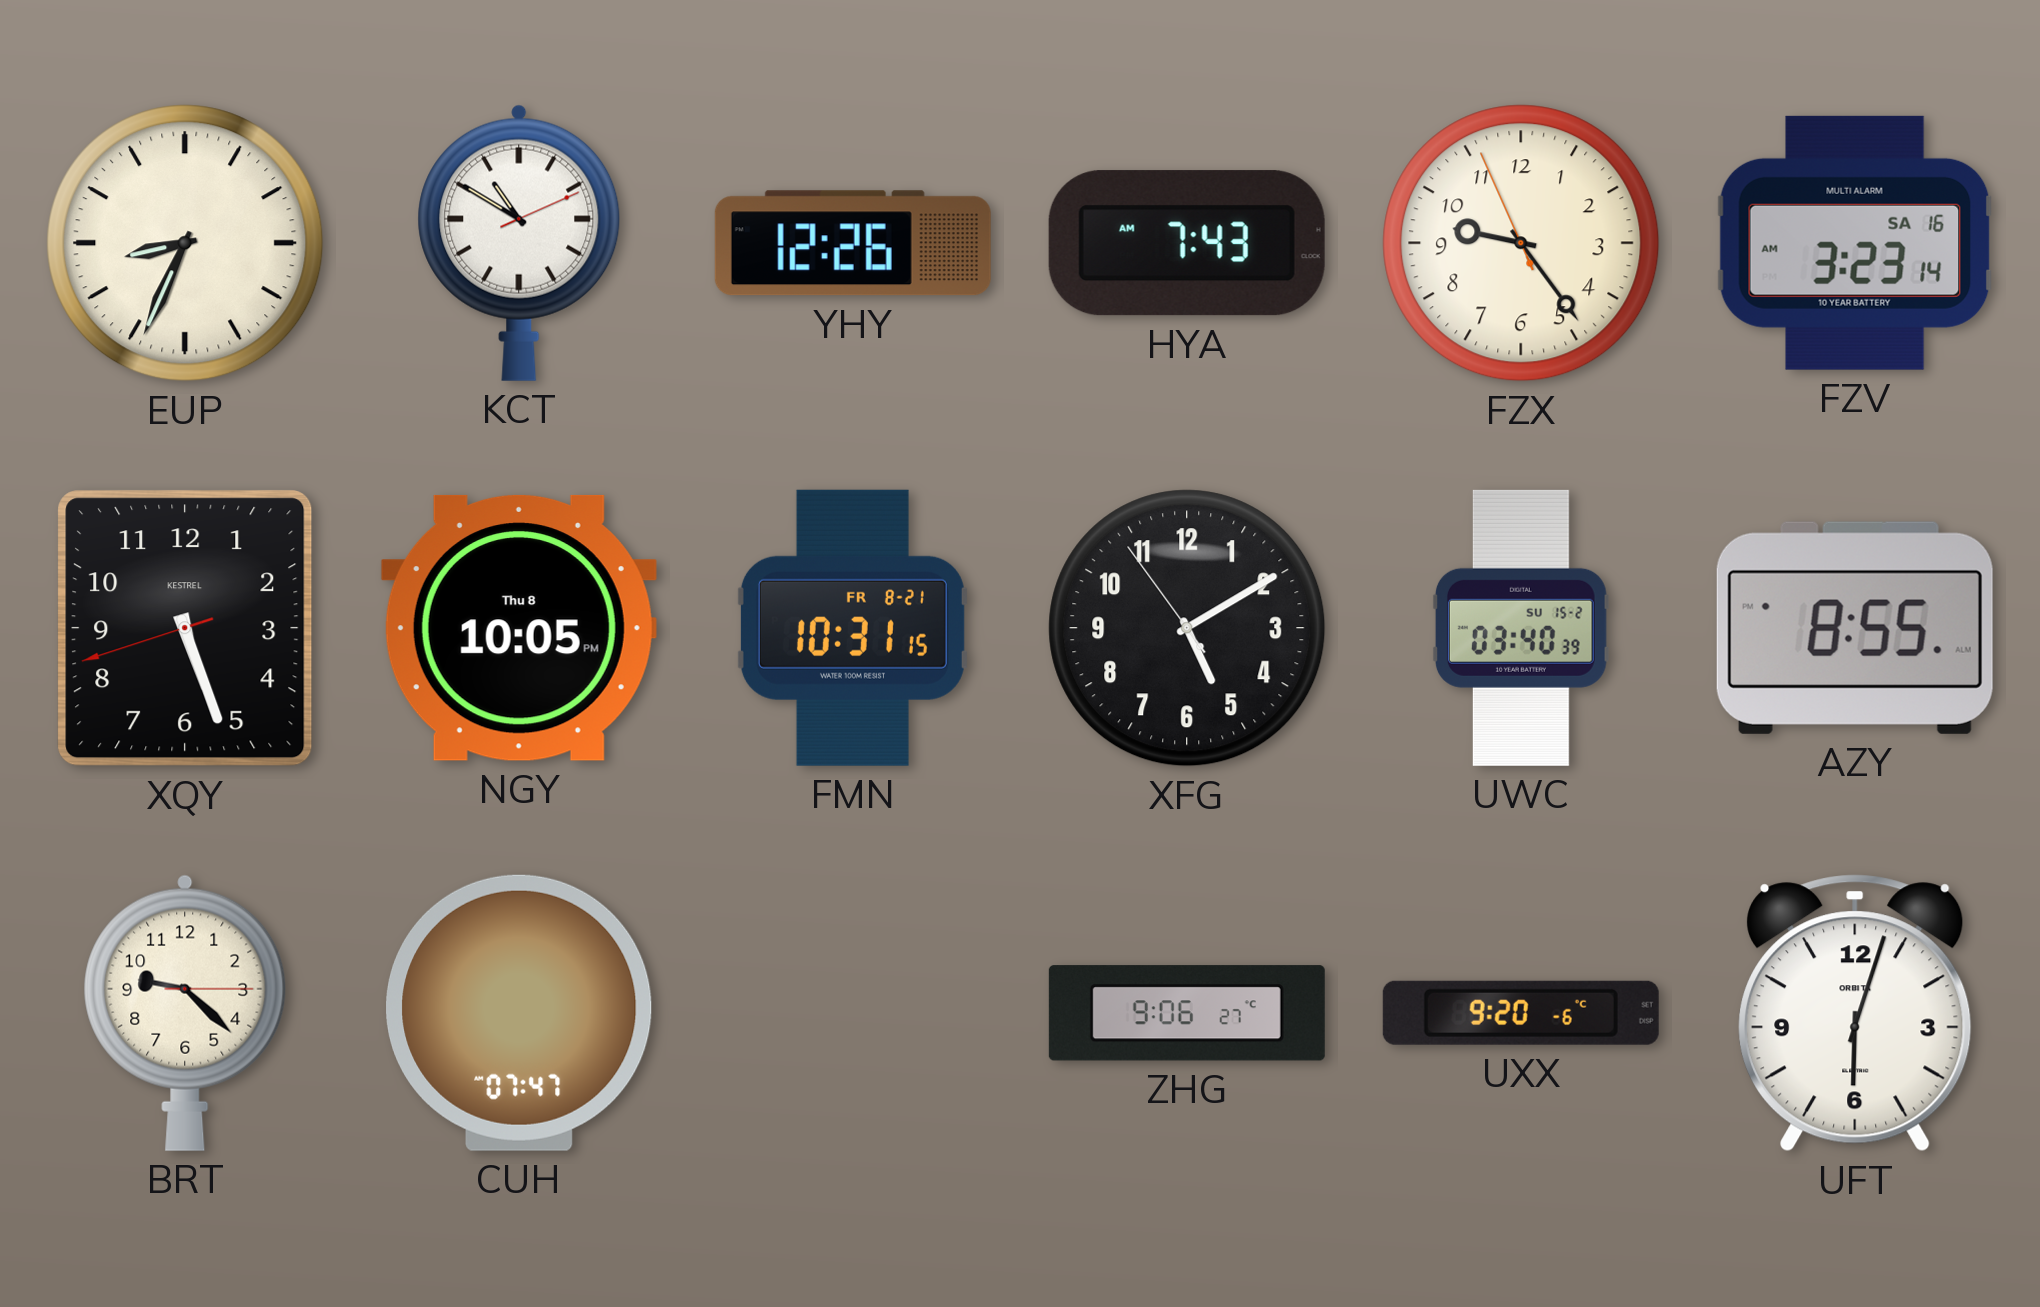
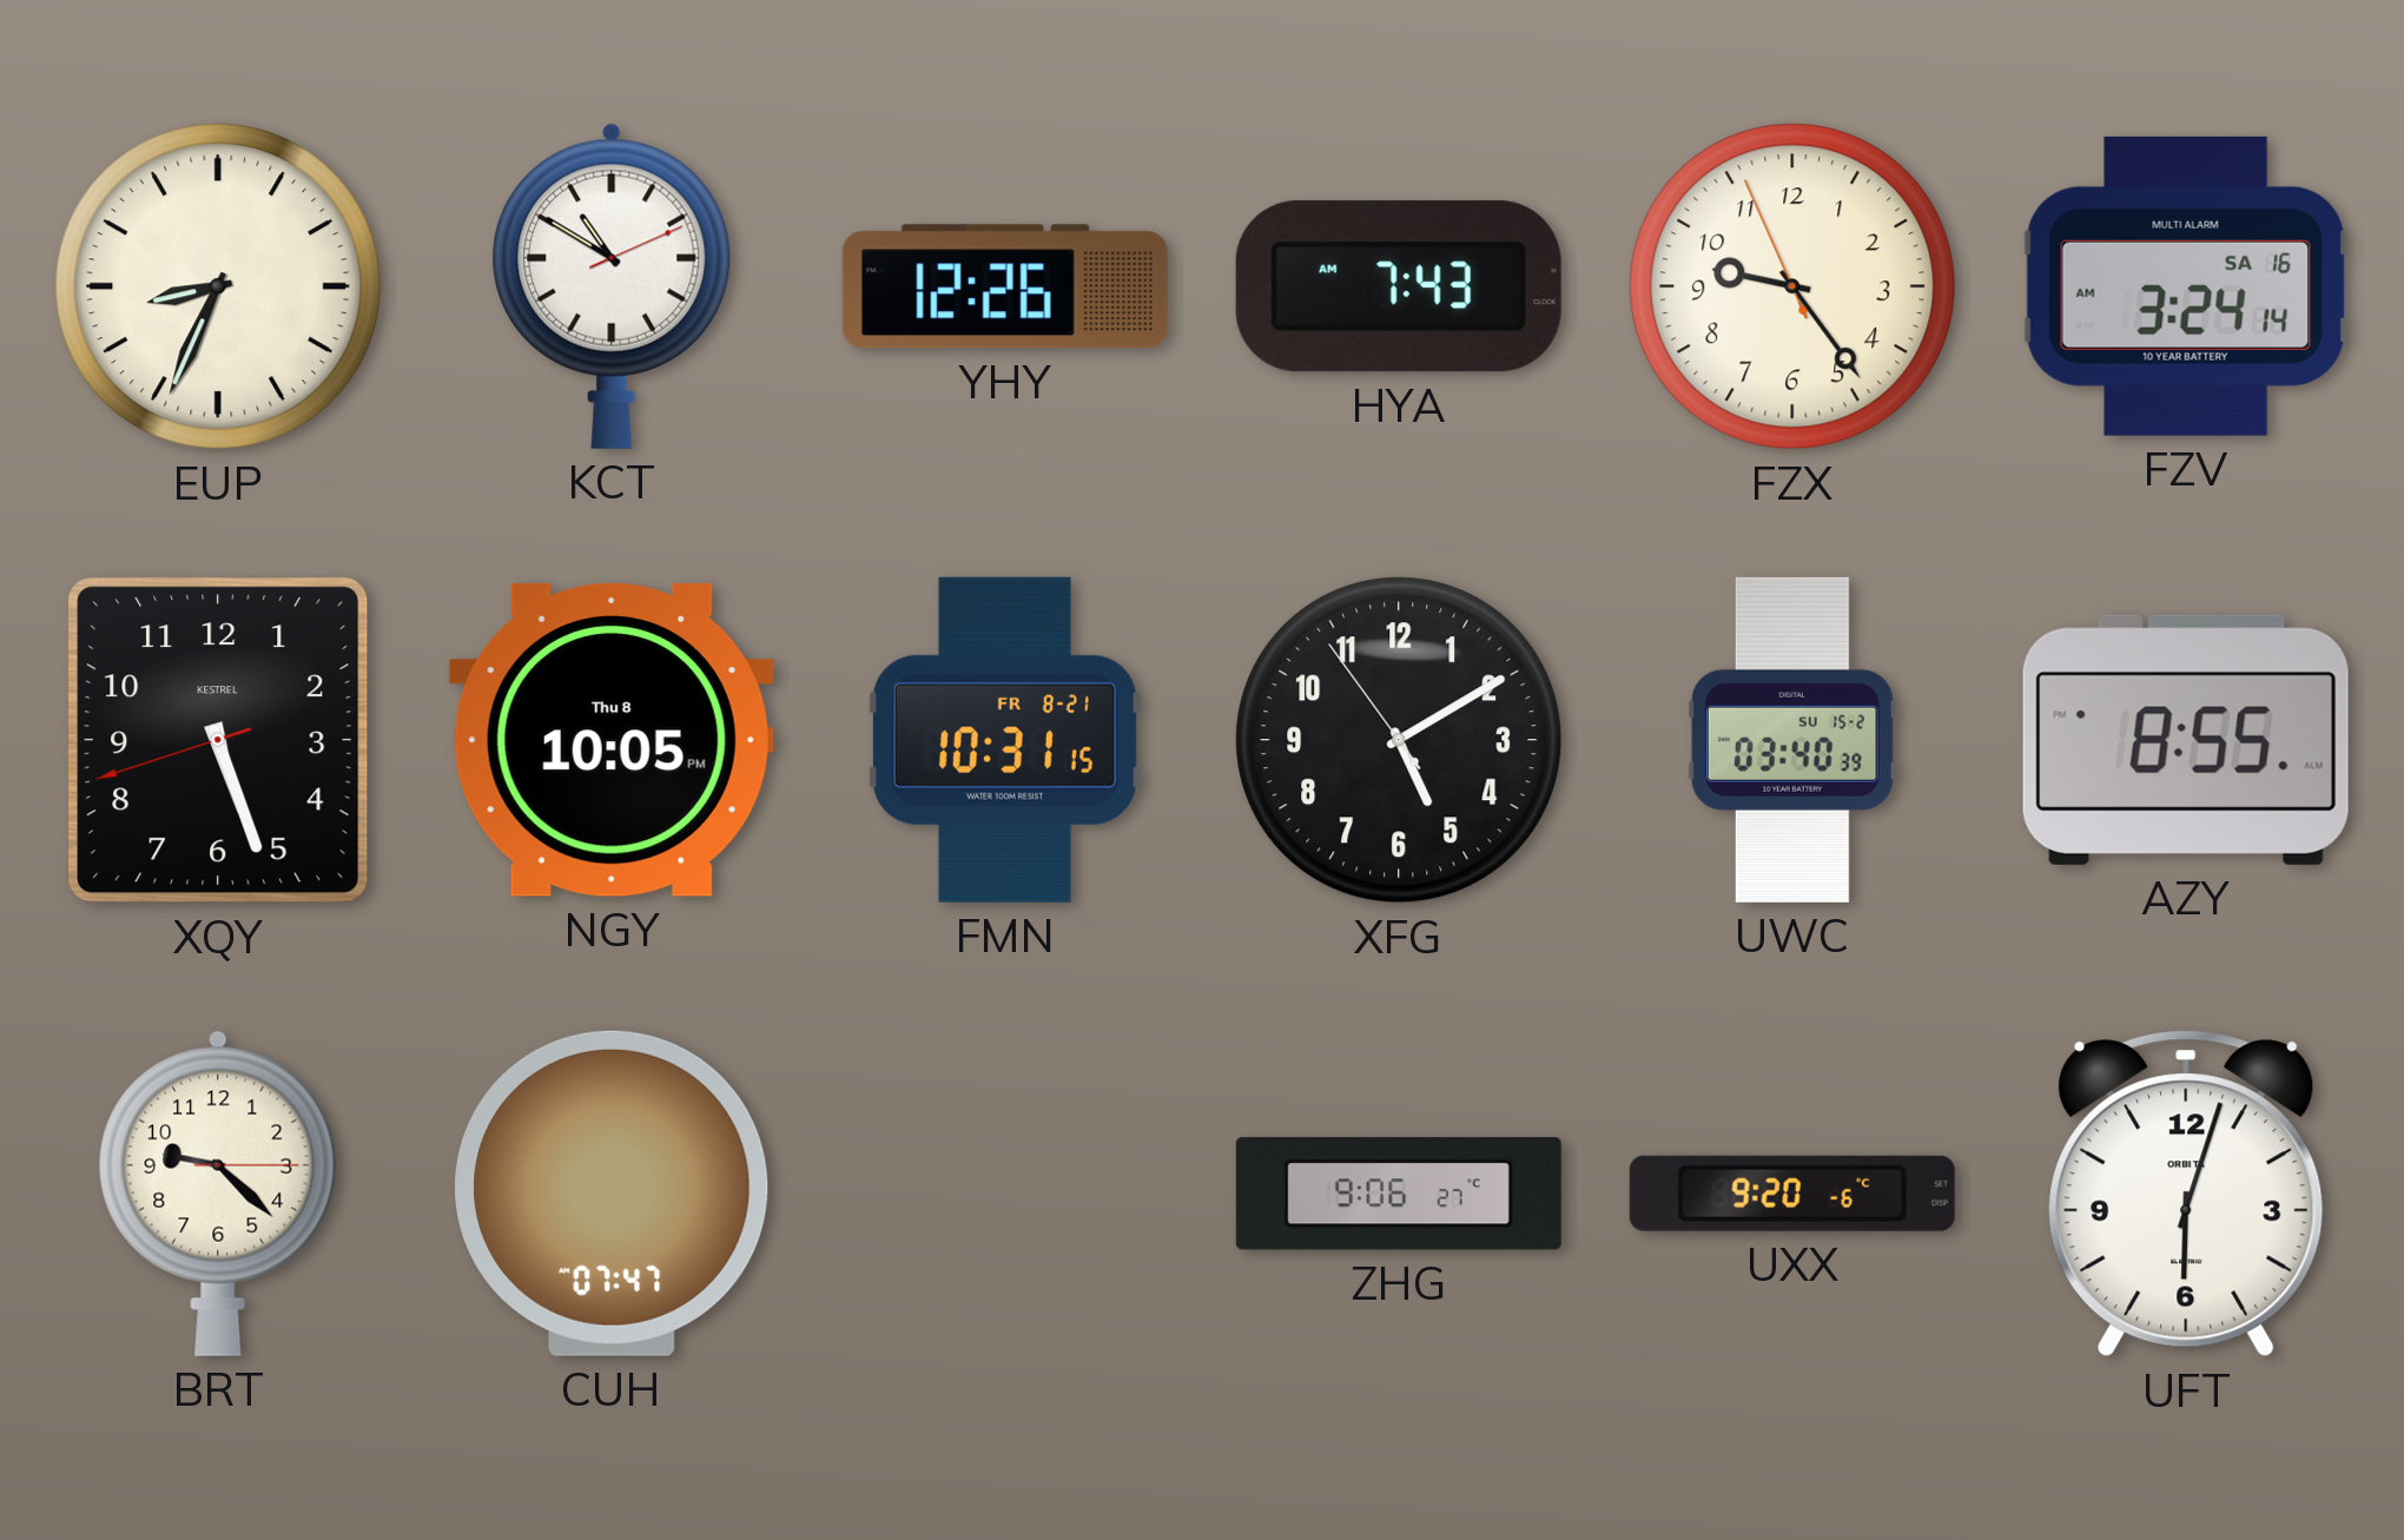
FZV: 3:23 -> 3:24 (2186, 286)
